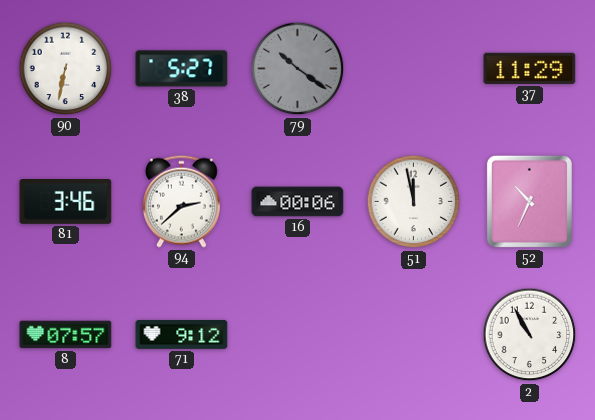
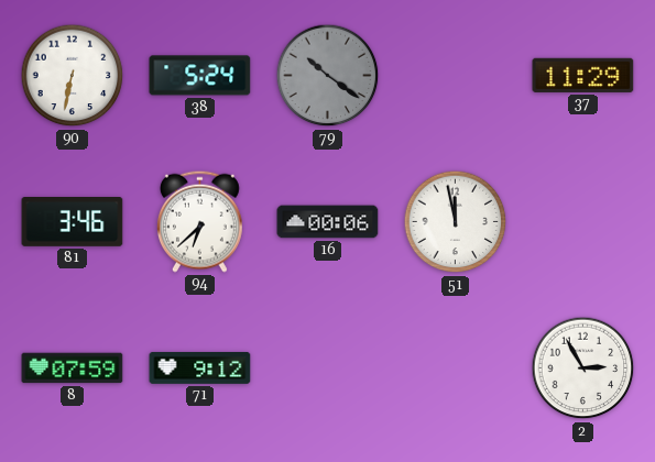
38: 5:27 -> 5:24 (200, 76)
94: 2:38 -> 6:38 (199, 221)
52: 10:34 -> none (529, 201)
8: 07:57 -> 07:59 (73, 369)
2: 10:55 -> 2:55 (583, 369)
